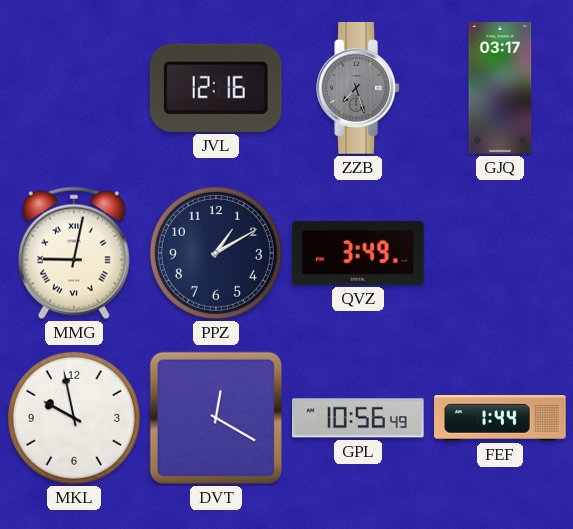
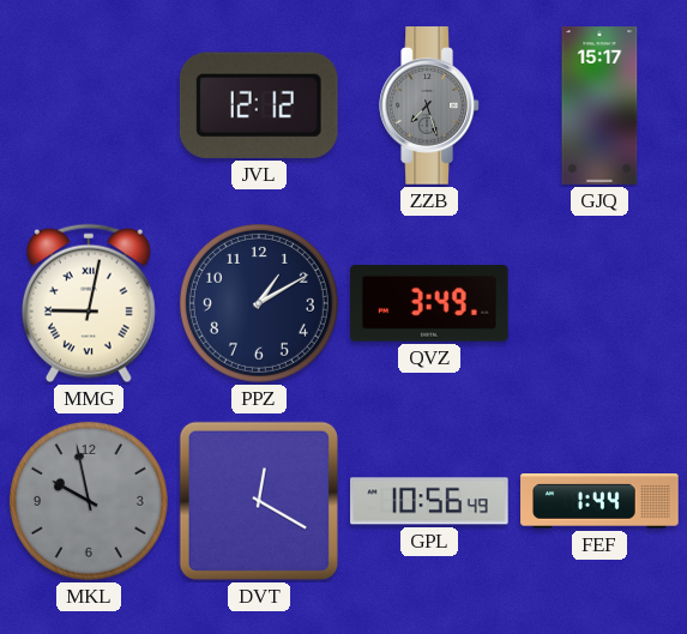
JVL: 12:16 -> 12:12 (259, 105)
GJQ: 03:17 -> 15:17 (599, 105)
MKL dial: white -> grey (89, 501)
